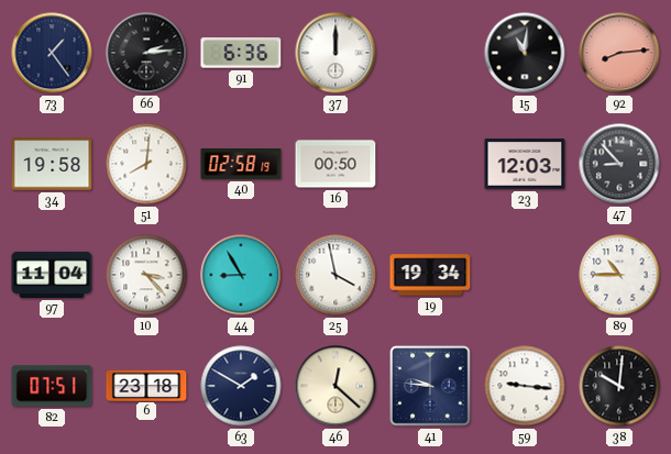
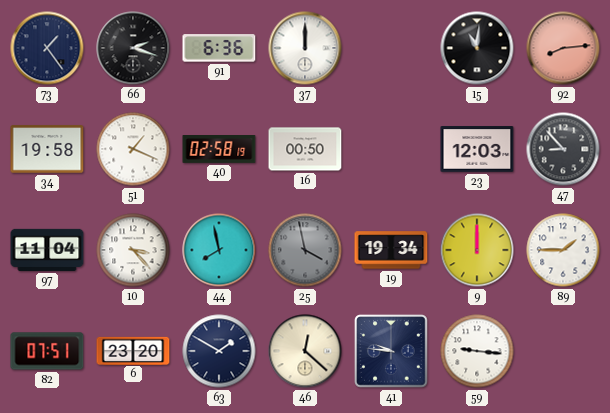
66: 2:14 -> 2:18 (133, 48)
51: 8:01 -> 1:19 (133, 149)
44: 8:55 -> 7:58 (219, 250)
25 dial: white -> grey (305, 250)
9: none -> 12:00 (477, 250)
89: 10:45 -> 1:45 (563, 250)
6: 23:18 -> 23:20 (133, 350)
38: 10:01 -> none (619, 386)
